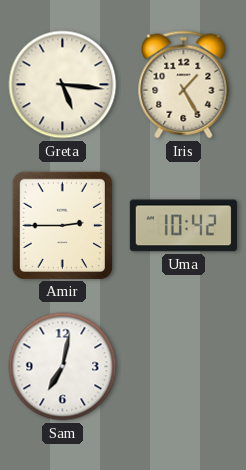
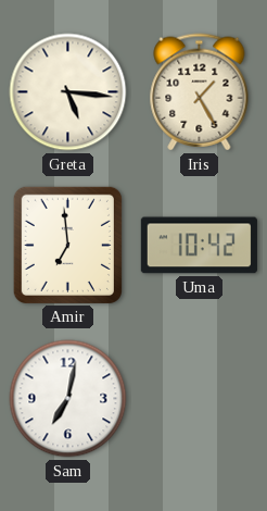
Amir: 2:45 -> 6:59 (67, 245)
